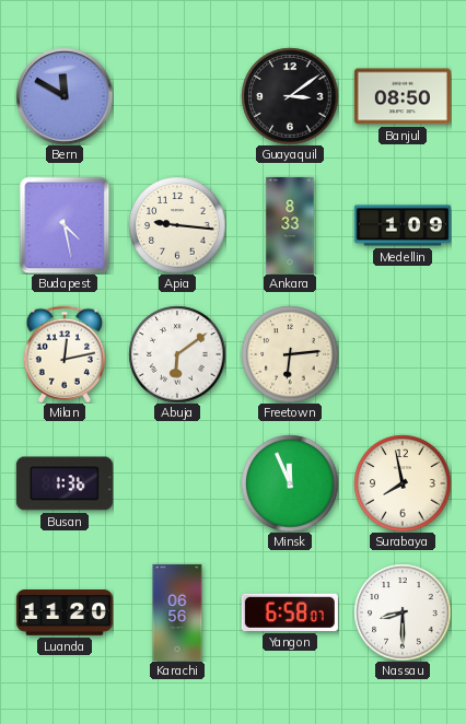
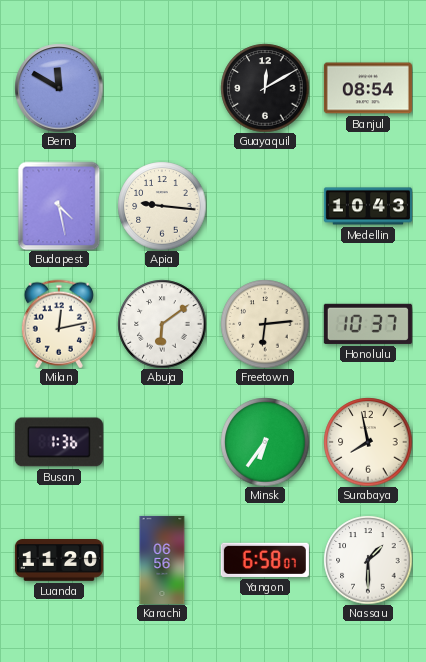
Guayaquil: 3:09 -> 12:10 (265, 88)
Banjul: 08:50 -> 08:54 (368, 88)
Ankara: 8:33 -> none (290, 225)
Medellin: 1:09 -> 10:43 (368, 206)
Honolulu: none -> 10:37 (368, 324)
Minsk: 11:56 -> 6:36 (265, 442)
Nassau: 8:30 -> 1:30 (368, 560)
